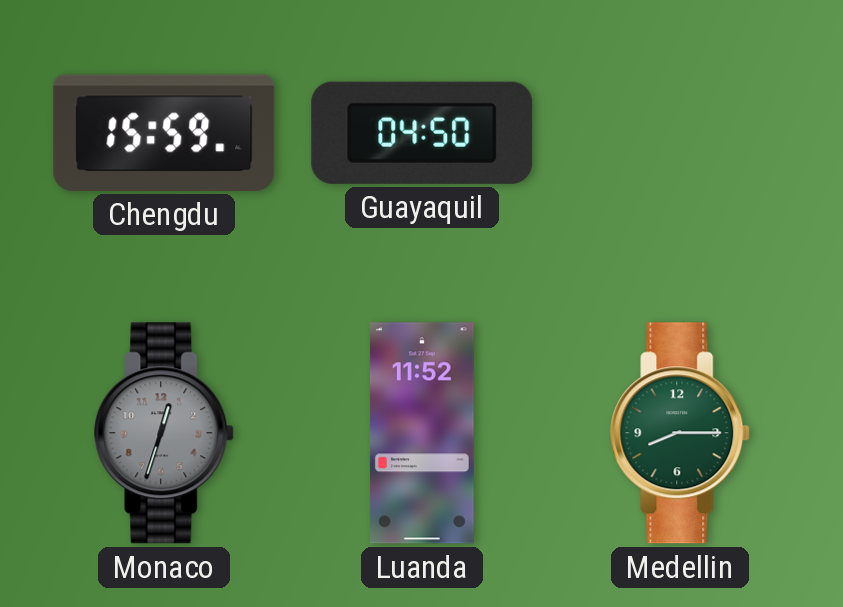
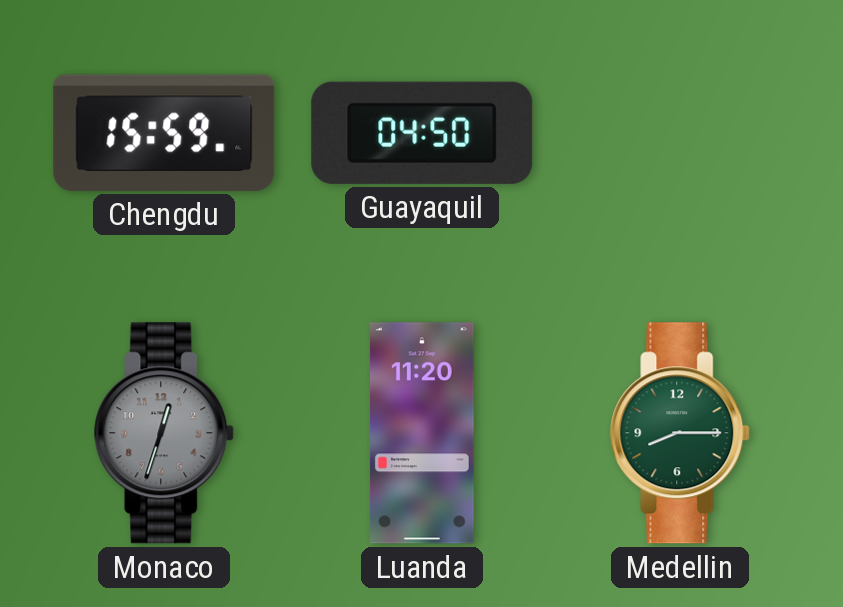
Luanda: 11:52 -> 11:20 (422, 433)
